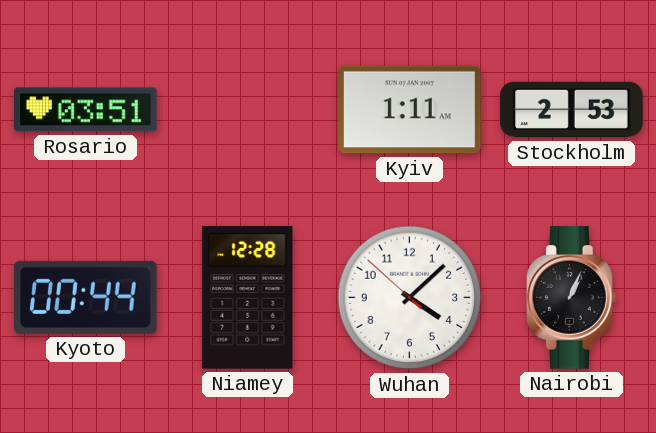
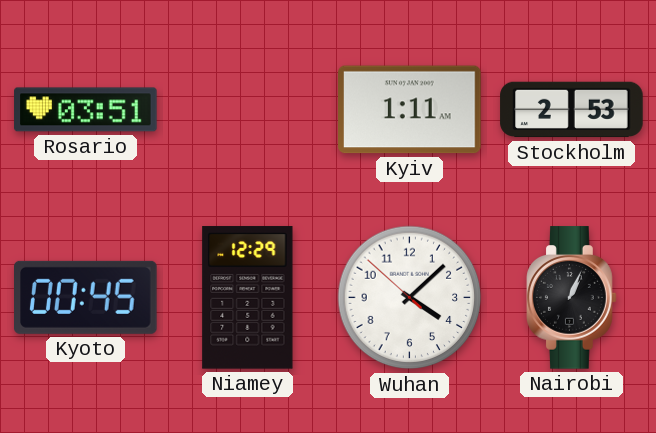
Kyoto: 00:44 -> 00:45 (86, 297)
Niamey: 12:28 -> 12:29 (248, 298)
